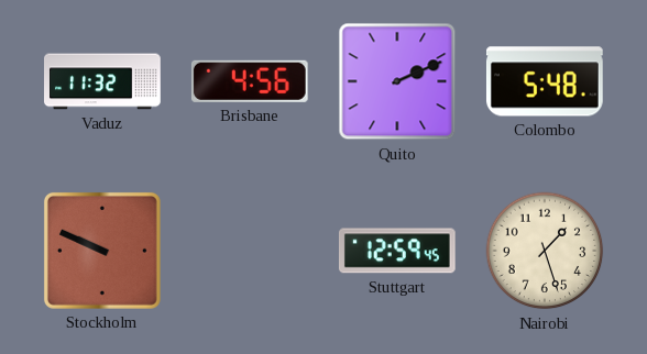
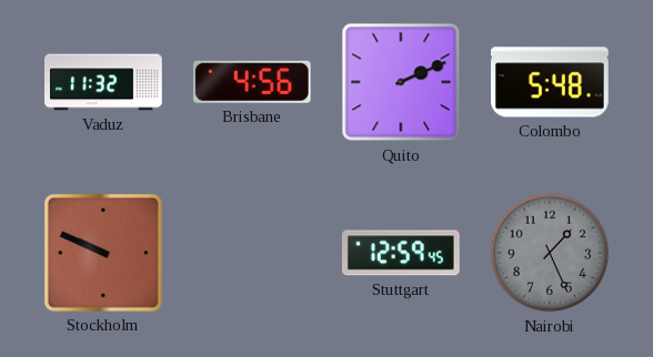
Nairobi: 1:27 -> 1:26 (550, 253)
Nairobi dial: cream -> grey (550, 253)
